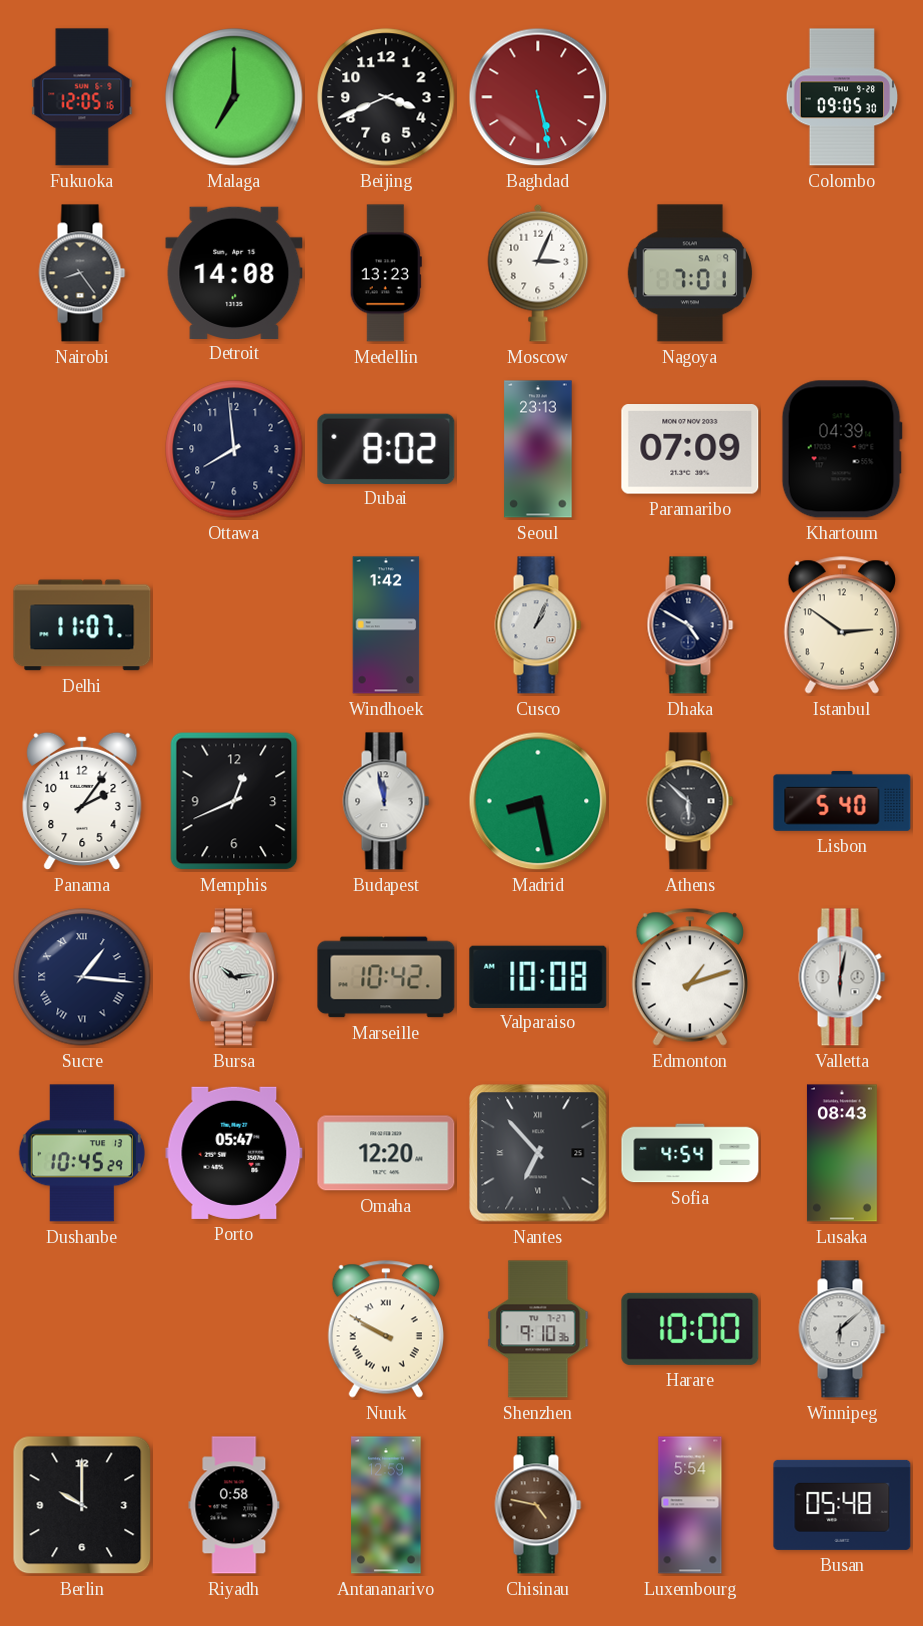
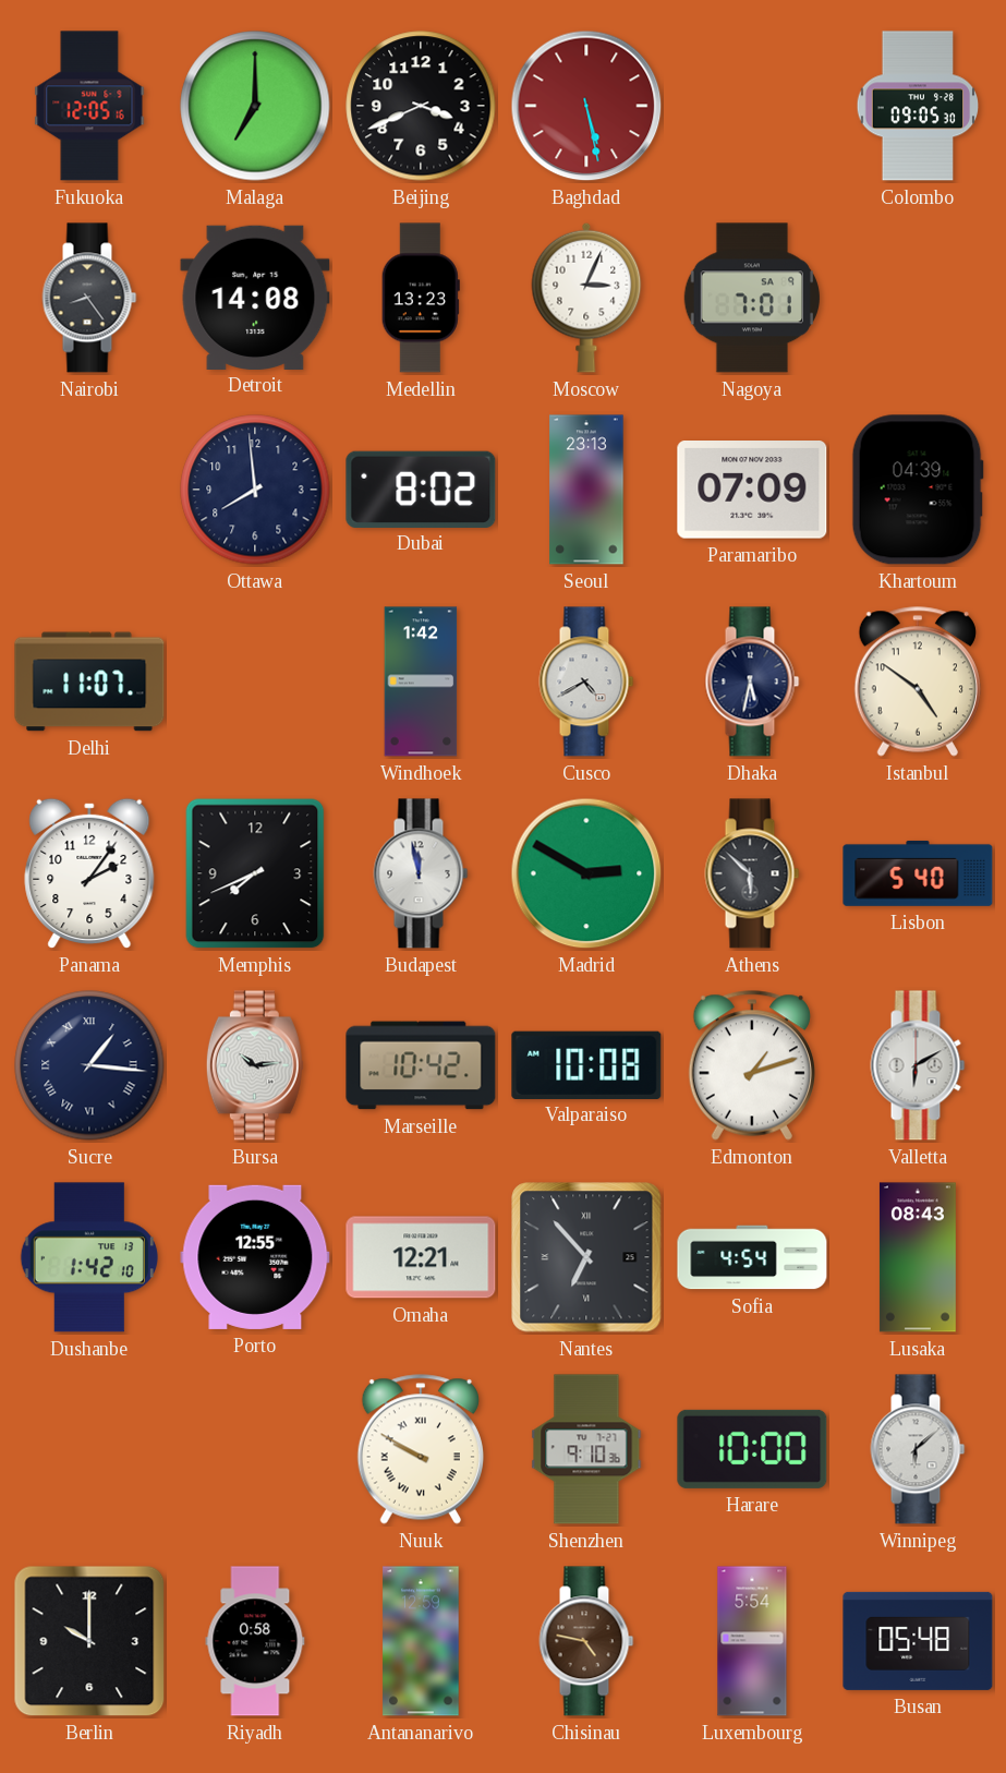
Cusco: 1:04 -> 4:40 (586, 682)
Dhaka: 4:50 -> 5:32 (752, 682)
Istanbul: 2:51 -> 4:51 (918, 682)
Memphis: 12:41 -> 7:41 (255, 873)
Madrid: 8:28 -> 2:50 (586, 873)
Valletta: 6:02 -> 6:10 (918, 1065)
Dushanbe: 10:45 -> 1:42 (89, 1257)
Porto: 05:47 -> 12:55 (255, 1257)
Omaha: 12:20 -> 12:21 (421, 1257)
